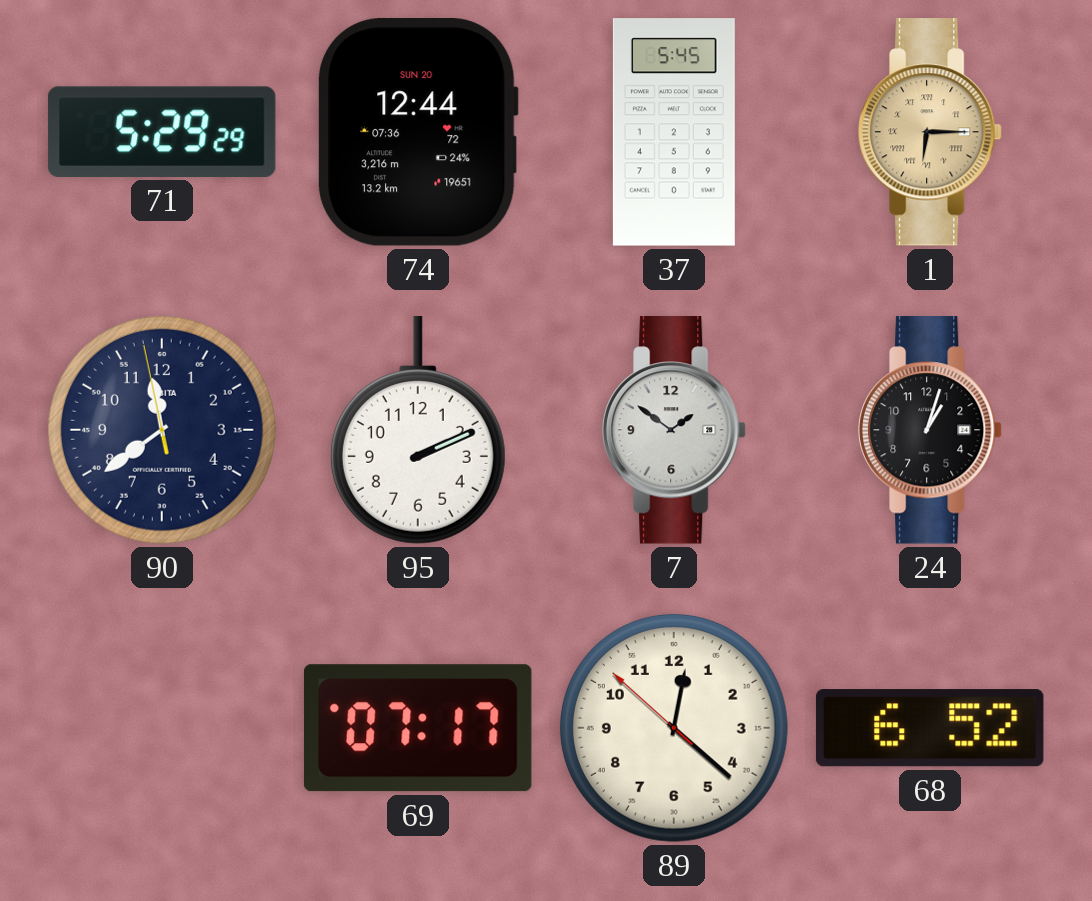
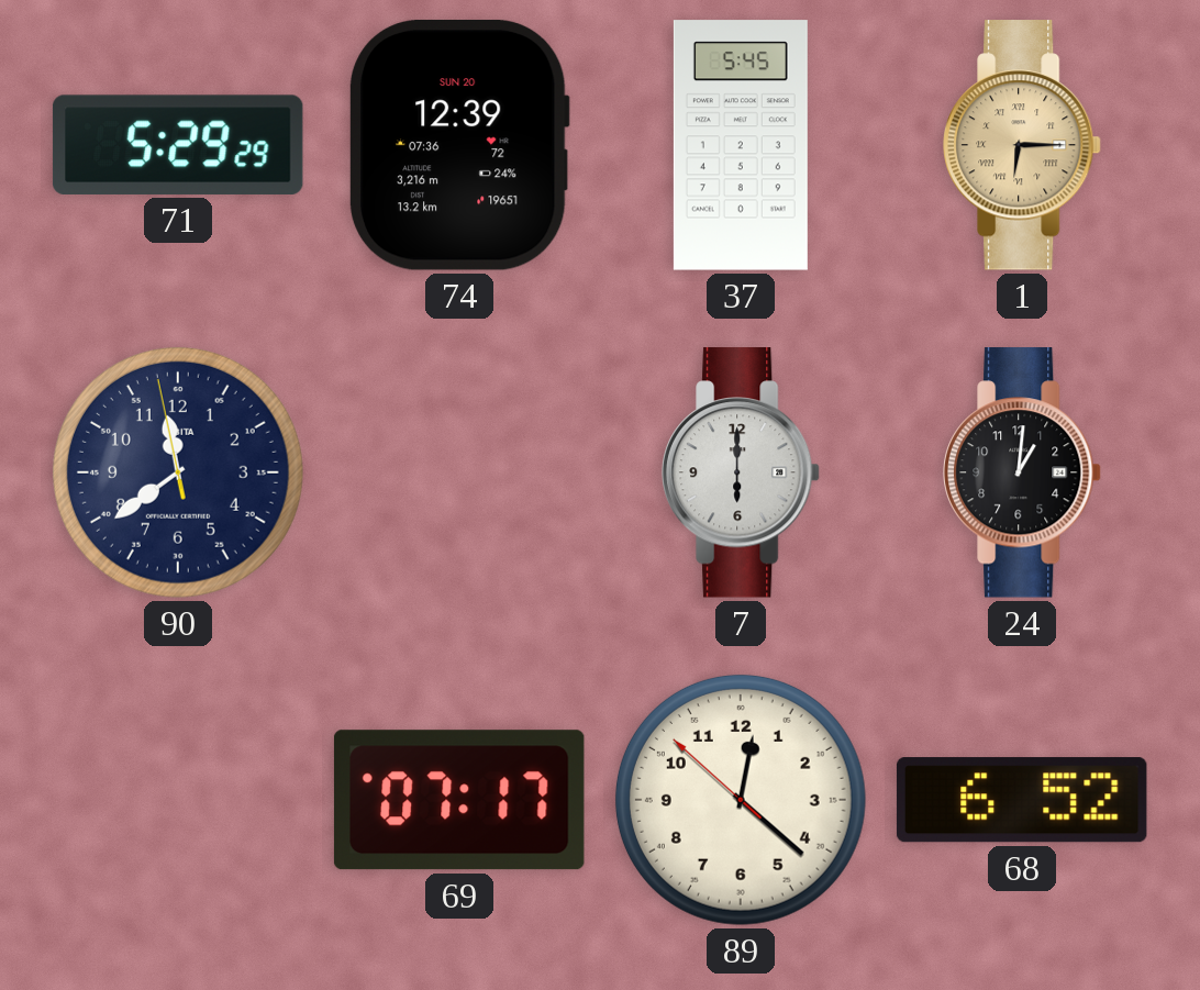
74: 12:44 -> 12:39 (459, 145)
95: 2:11 -> none (418, 430)
7: 1:51 -> 6:00 (741, 472)
24: 1:03 -> 1:01 (1022, 472)
